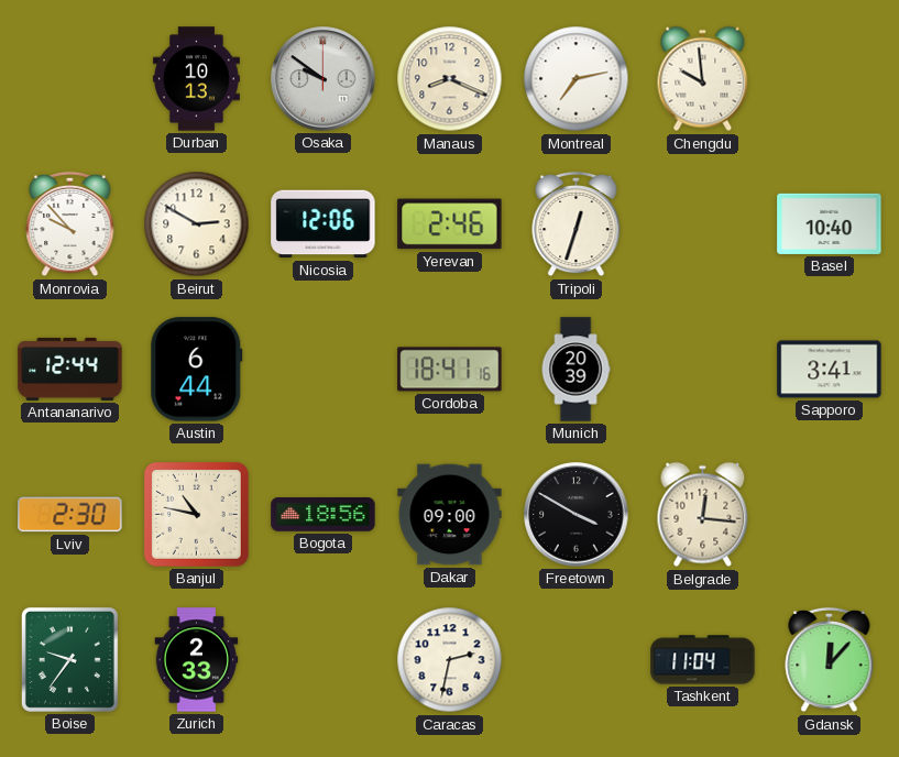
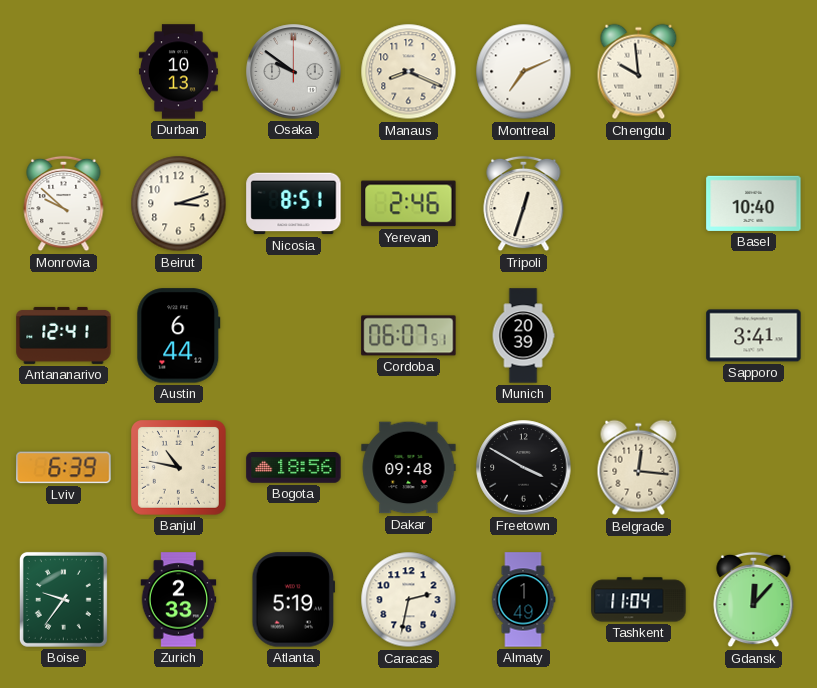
Montreal: 7:13 -> 7:11 (524, 72)
Monrovia: 9:53 -> 9:52 (64, 204)
Beirut: 2:50 -> 3:12 (179, 204)
Nicosia: 12:06 -> 8:51 (294, 204)
Antananarivo: 12:44 -> 12:41 (64, 335)
Cordoba: 18:41 -> 06:07 (409, 336)
Lviv: 2:30 -> 6:39 (64, 468)
Dakar: 09:00 -> 09:48 (409, 468)
Atlanta: none -> 5:19 (294, 600)
Almaty: none -> 1:49 (523, 600)
